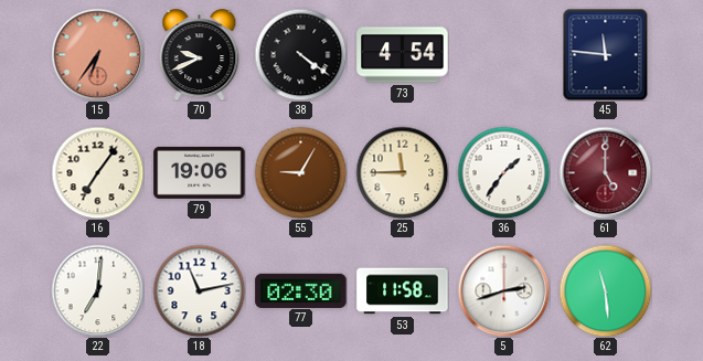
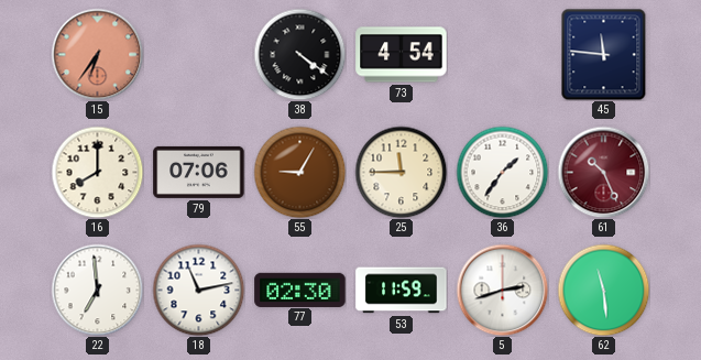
70: 9:41 -> none (200, 55)
16: 7:06 -> 8:00 (97, 172)
79: 19:06 -> 07:06 (199, 172)
61: 5:00 -> 10:26 (603, 172)
22: 7:01 -> 6:59 (97, 290)
53: 11:58 -> 11:59 (402, 291)
